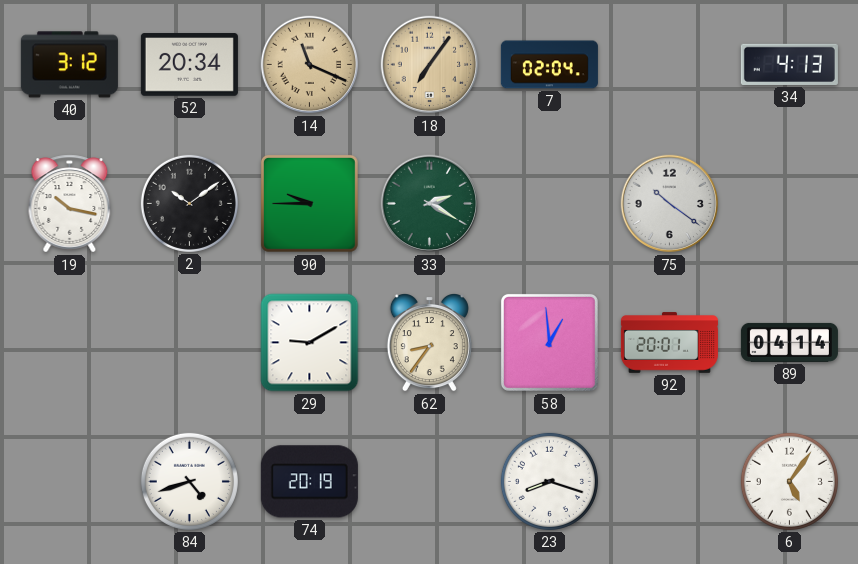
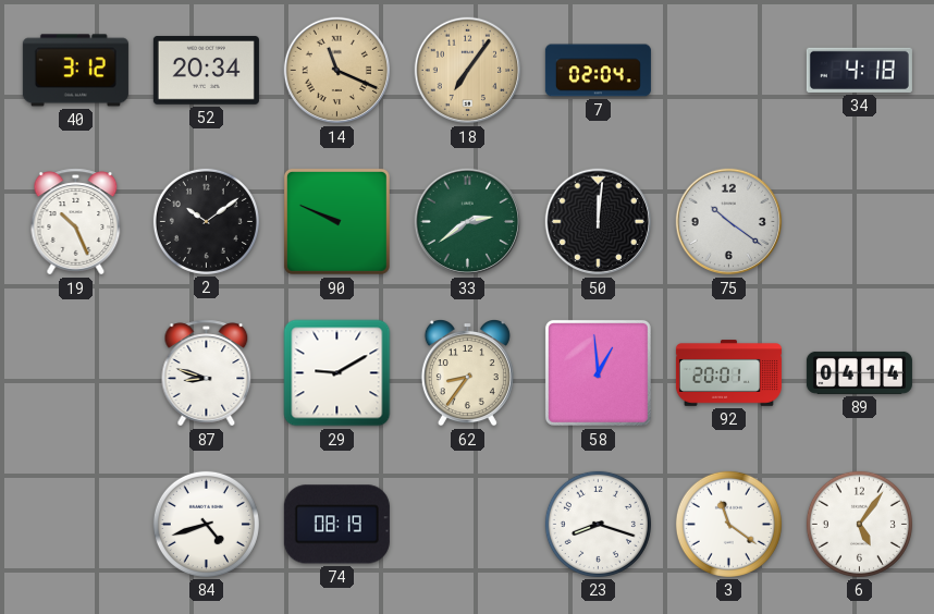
34: 4:13 -> 4:18 (859, 70)
19: 10:17 -> 10:26 (76, 222)
90: 9:45 -> 9:49 (336, 221)
33: 2:20 -> 2:39 (468, 222)
50: none -> 12:01 (599, 222)
87: none -> 8:48 (207, 373)
74: 20:19 -> 08:19 (336, 525)
3: none -> 11:21 (728, 524)
